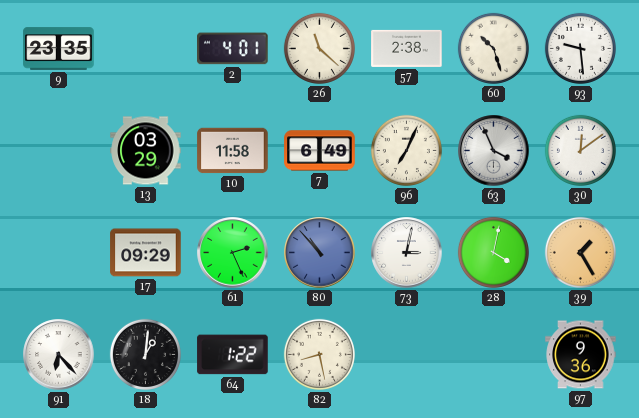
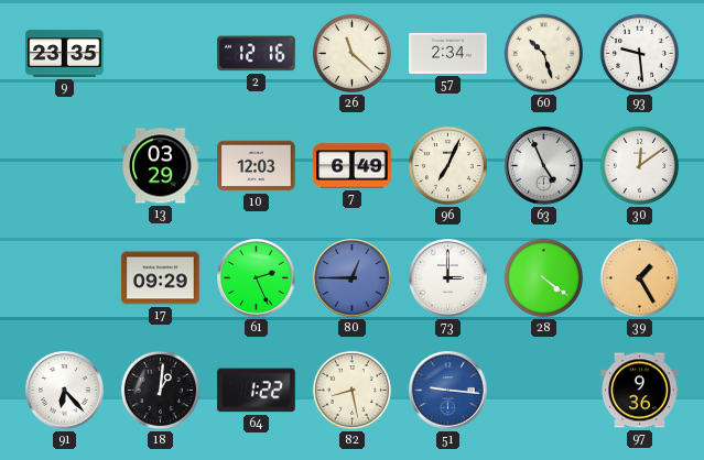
2: 4:01 -> 12:16 (257, 54)
57: 2:38 -> 2:34 (448, 53)
10: 11:58 -> 12:03 (257, 166)
63: 3:56 -> 4:56 (544, 166)
80: 10:53 -> 12:45 (353, 278)
73: 3:02 -> 3:00 (448, 278)
28: 4:02 -> 4:21 (543, 277)
51: none -> 9:16 (448, 391)
